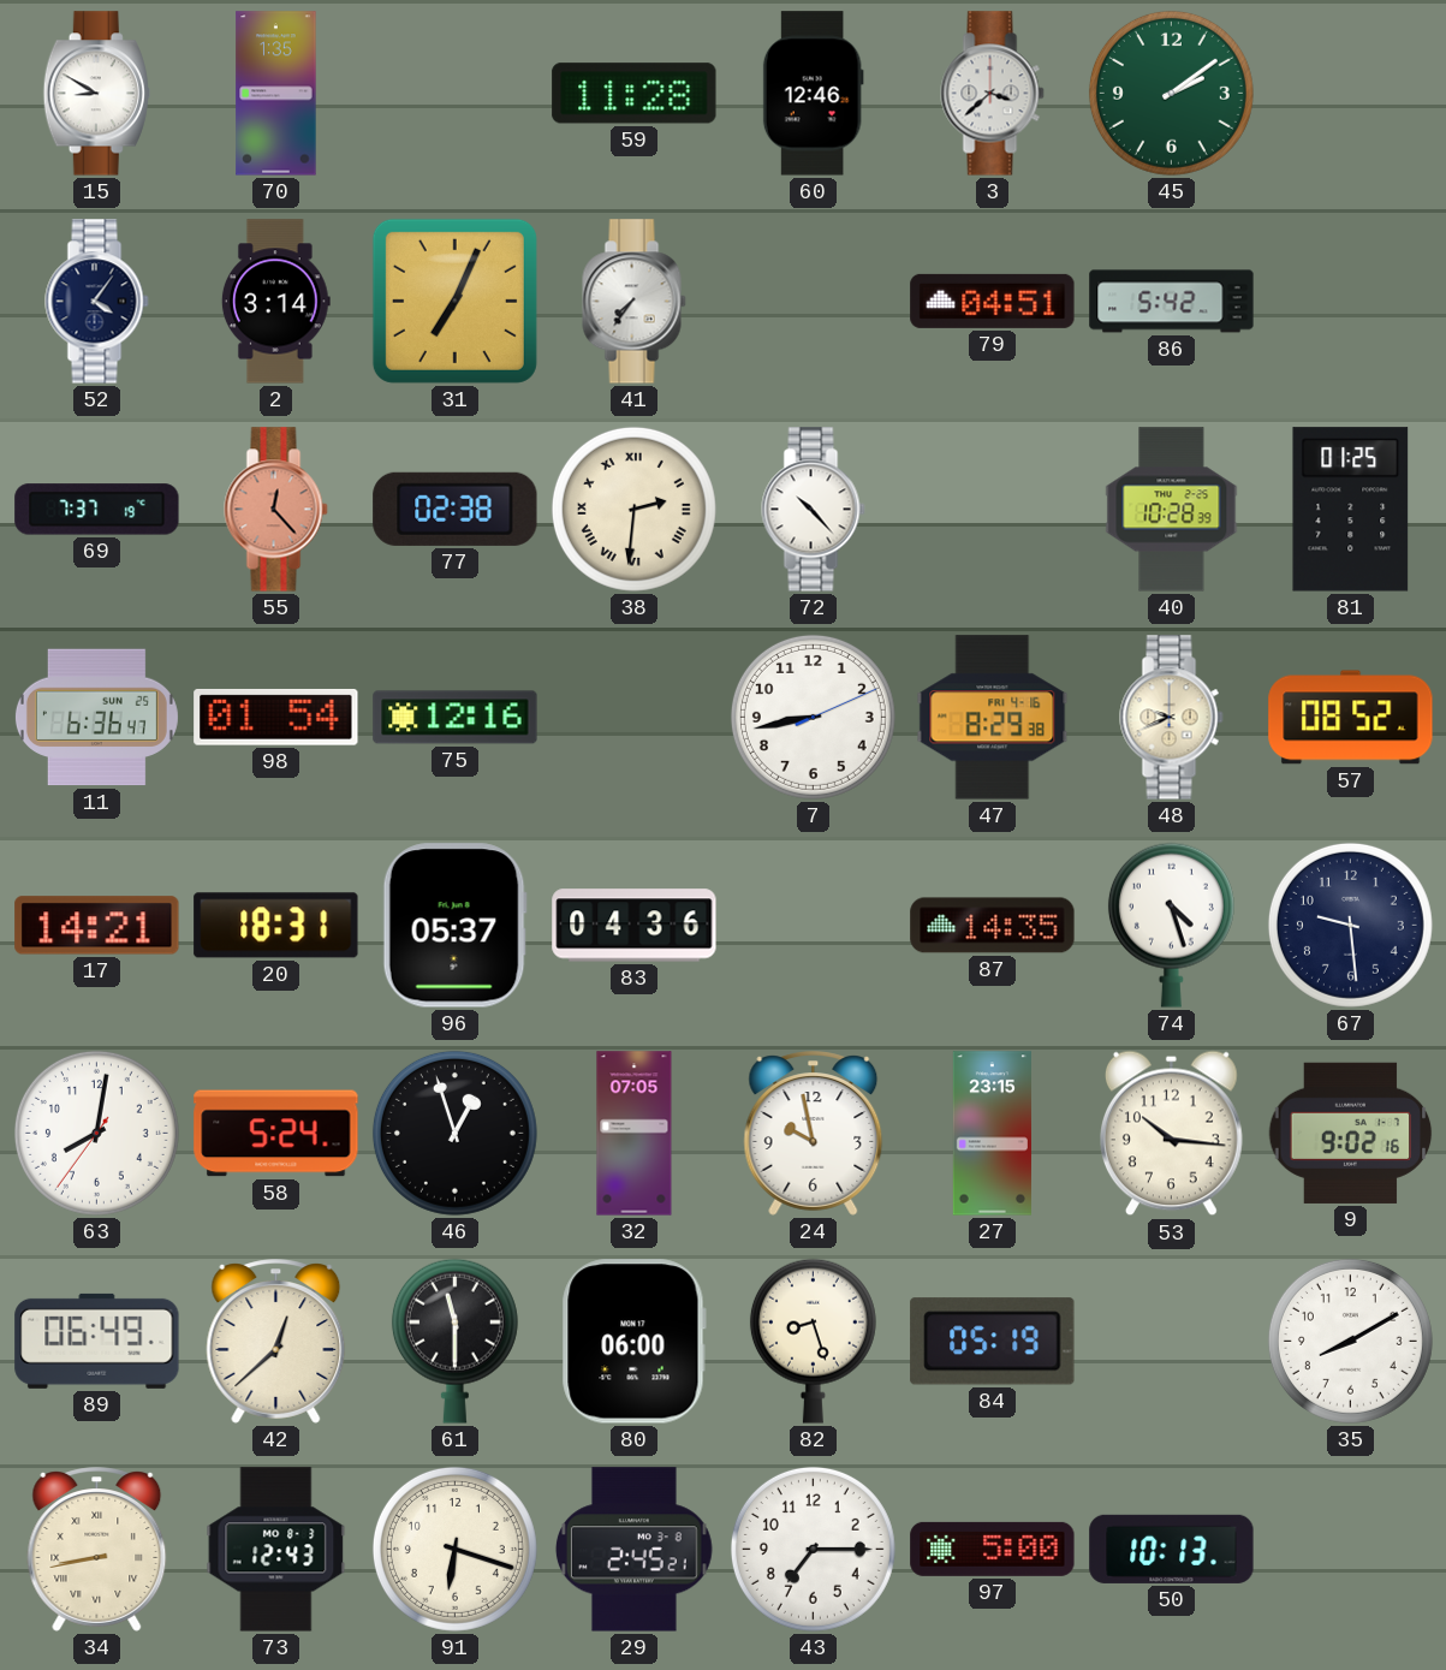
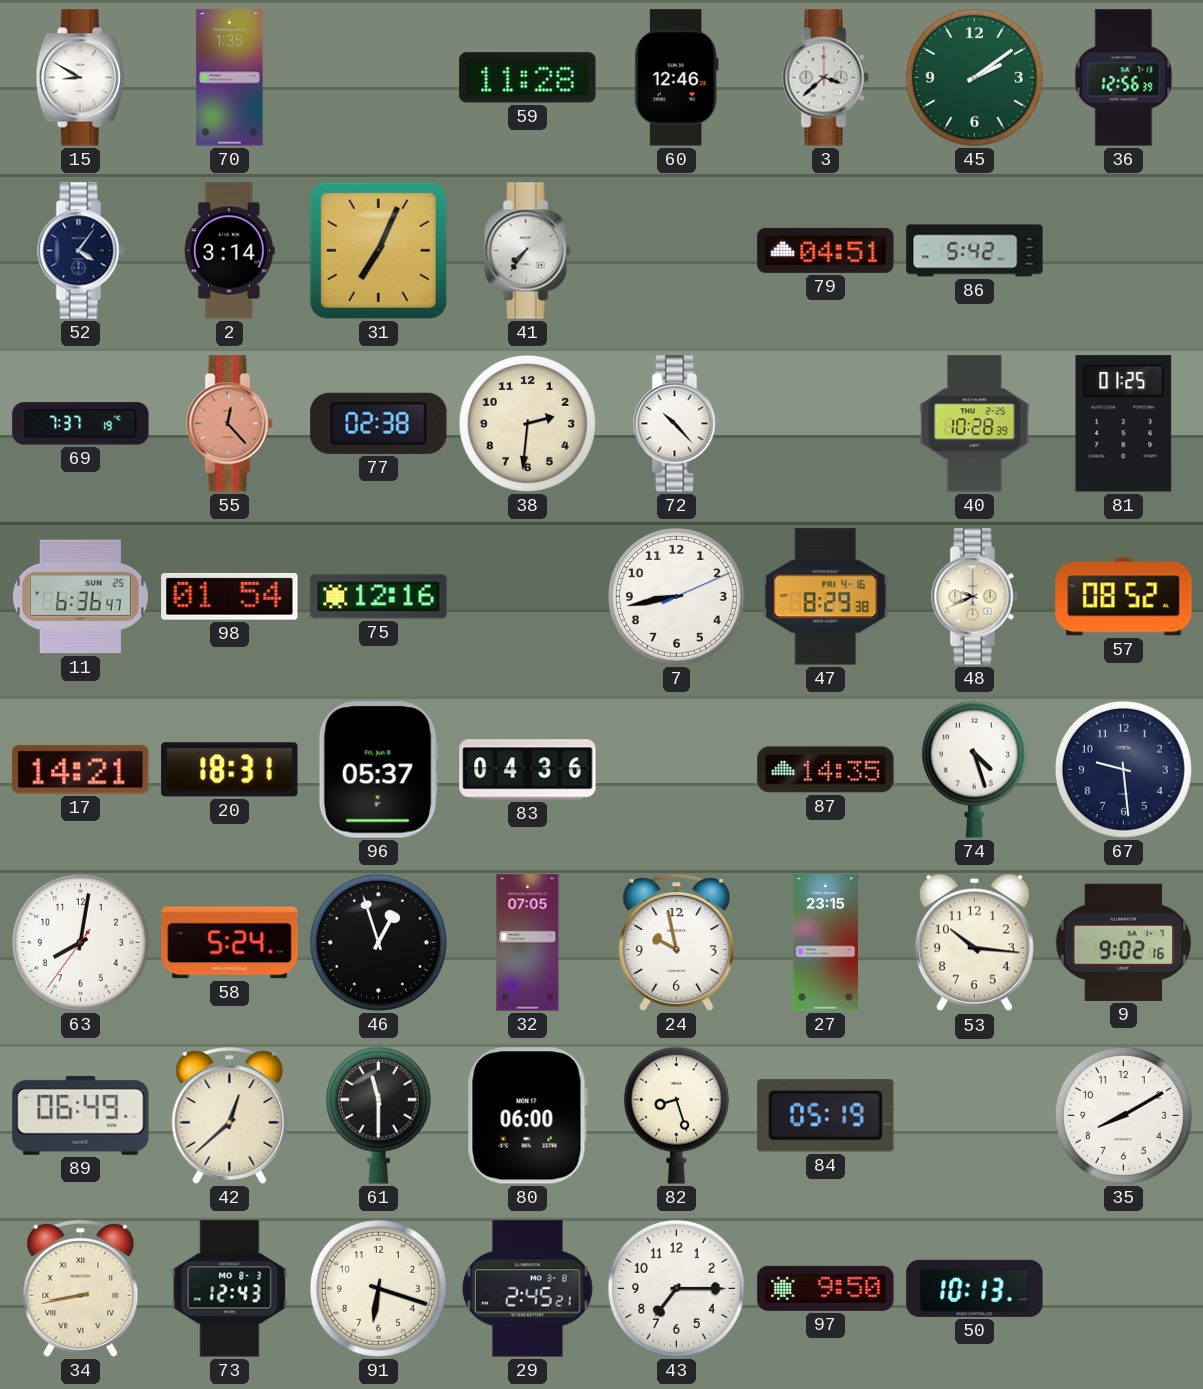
36: none -> 12:56 (1124, 78)
38 numerals: Roman -> Arabic (527, 423)
97: 5:00 -> 9:50 (826, 1288)
